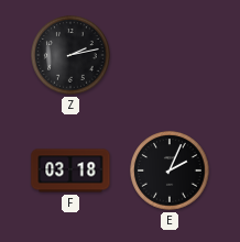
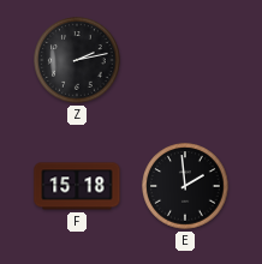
F: 03:18 -> 15:18 (77, 186)
E: 2:04 -> 1:59 (185, 186)
